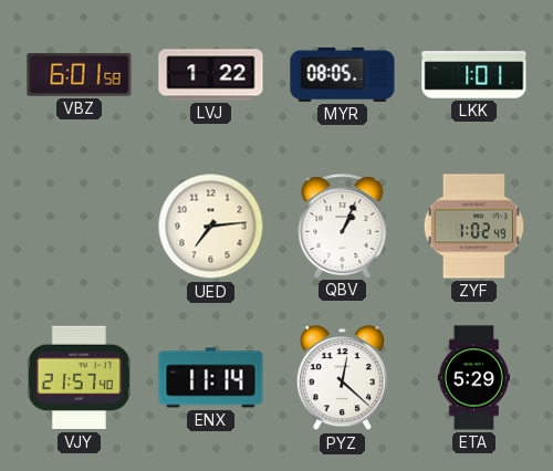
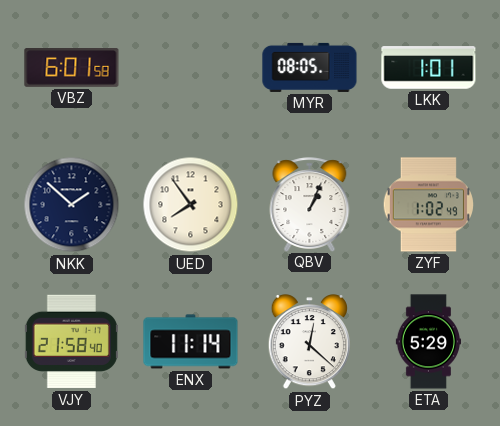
LVJ: 1:22 -> none (211, 75)
NKK: none -> 1:52 (72, 205)
UED: 7:14 -> 7:54 (191, 205)
VJY: 21:57 -> 21:58 (71, 342)
